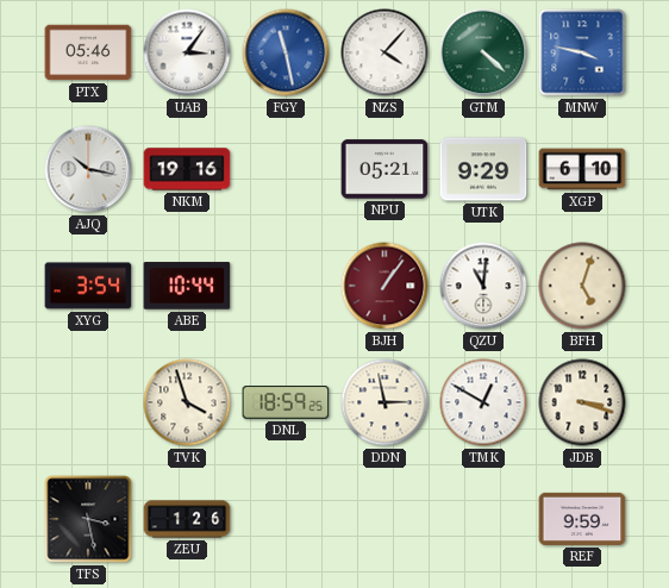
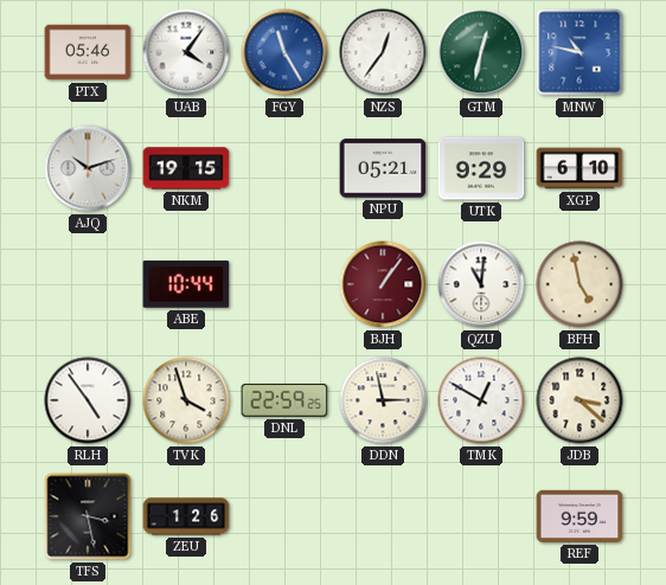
UAB: 3:06 -> 4:06 (186, 52)
FGY: 11:28 -> 11:25 (284, 52)
NZS: 4:07 -> 12:36 (383, 52)
GTM: 4:22 -> 12:32 (481, 52)
MNW: 3:47 -> 10:47 (579, 52)
AJQ: 10:17 -> 10:12 (88, 168)
NKM: 19:16 -> 19:15 (186, 168)
XYG: 3:54 -> none (88, 286)
BFH: 5:03 -> 4:58 (579, 284)
RLH: none -> 4:54 (88, 400)
DNL: 18:59 -> 22:59 (284, 401)
JDB: 3:18 -> 3:22 (579, 400)
